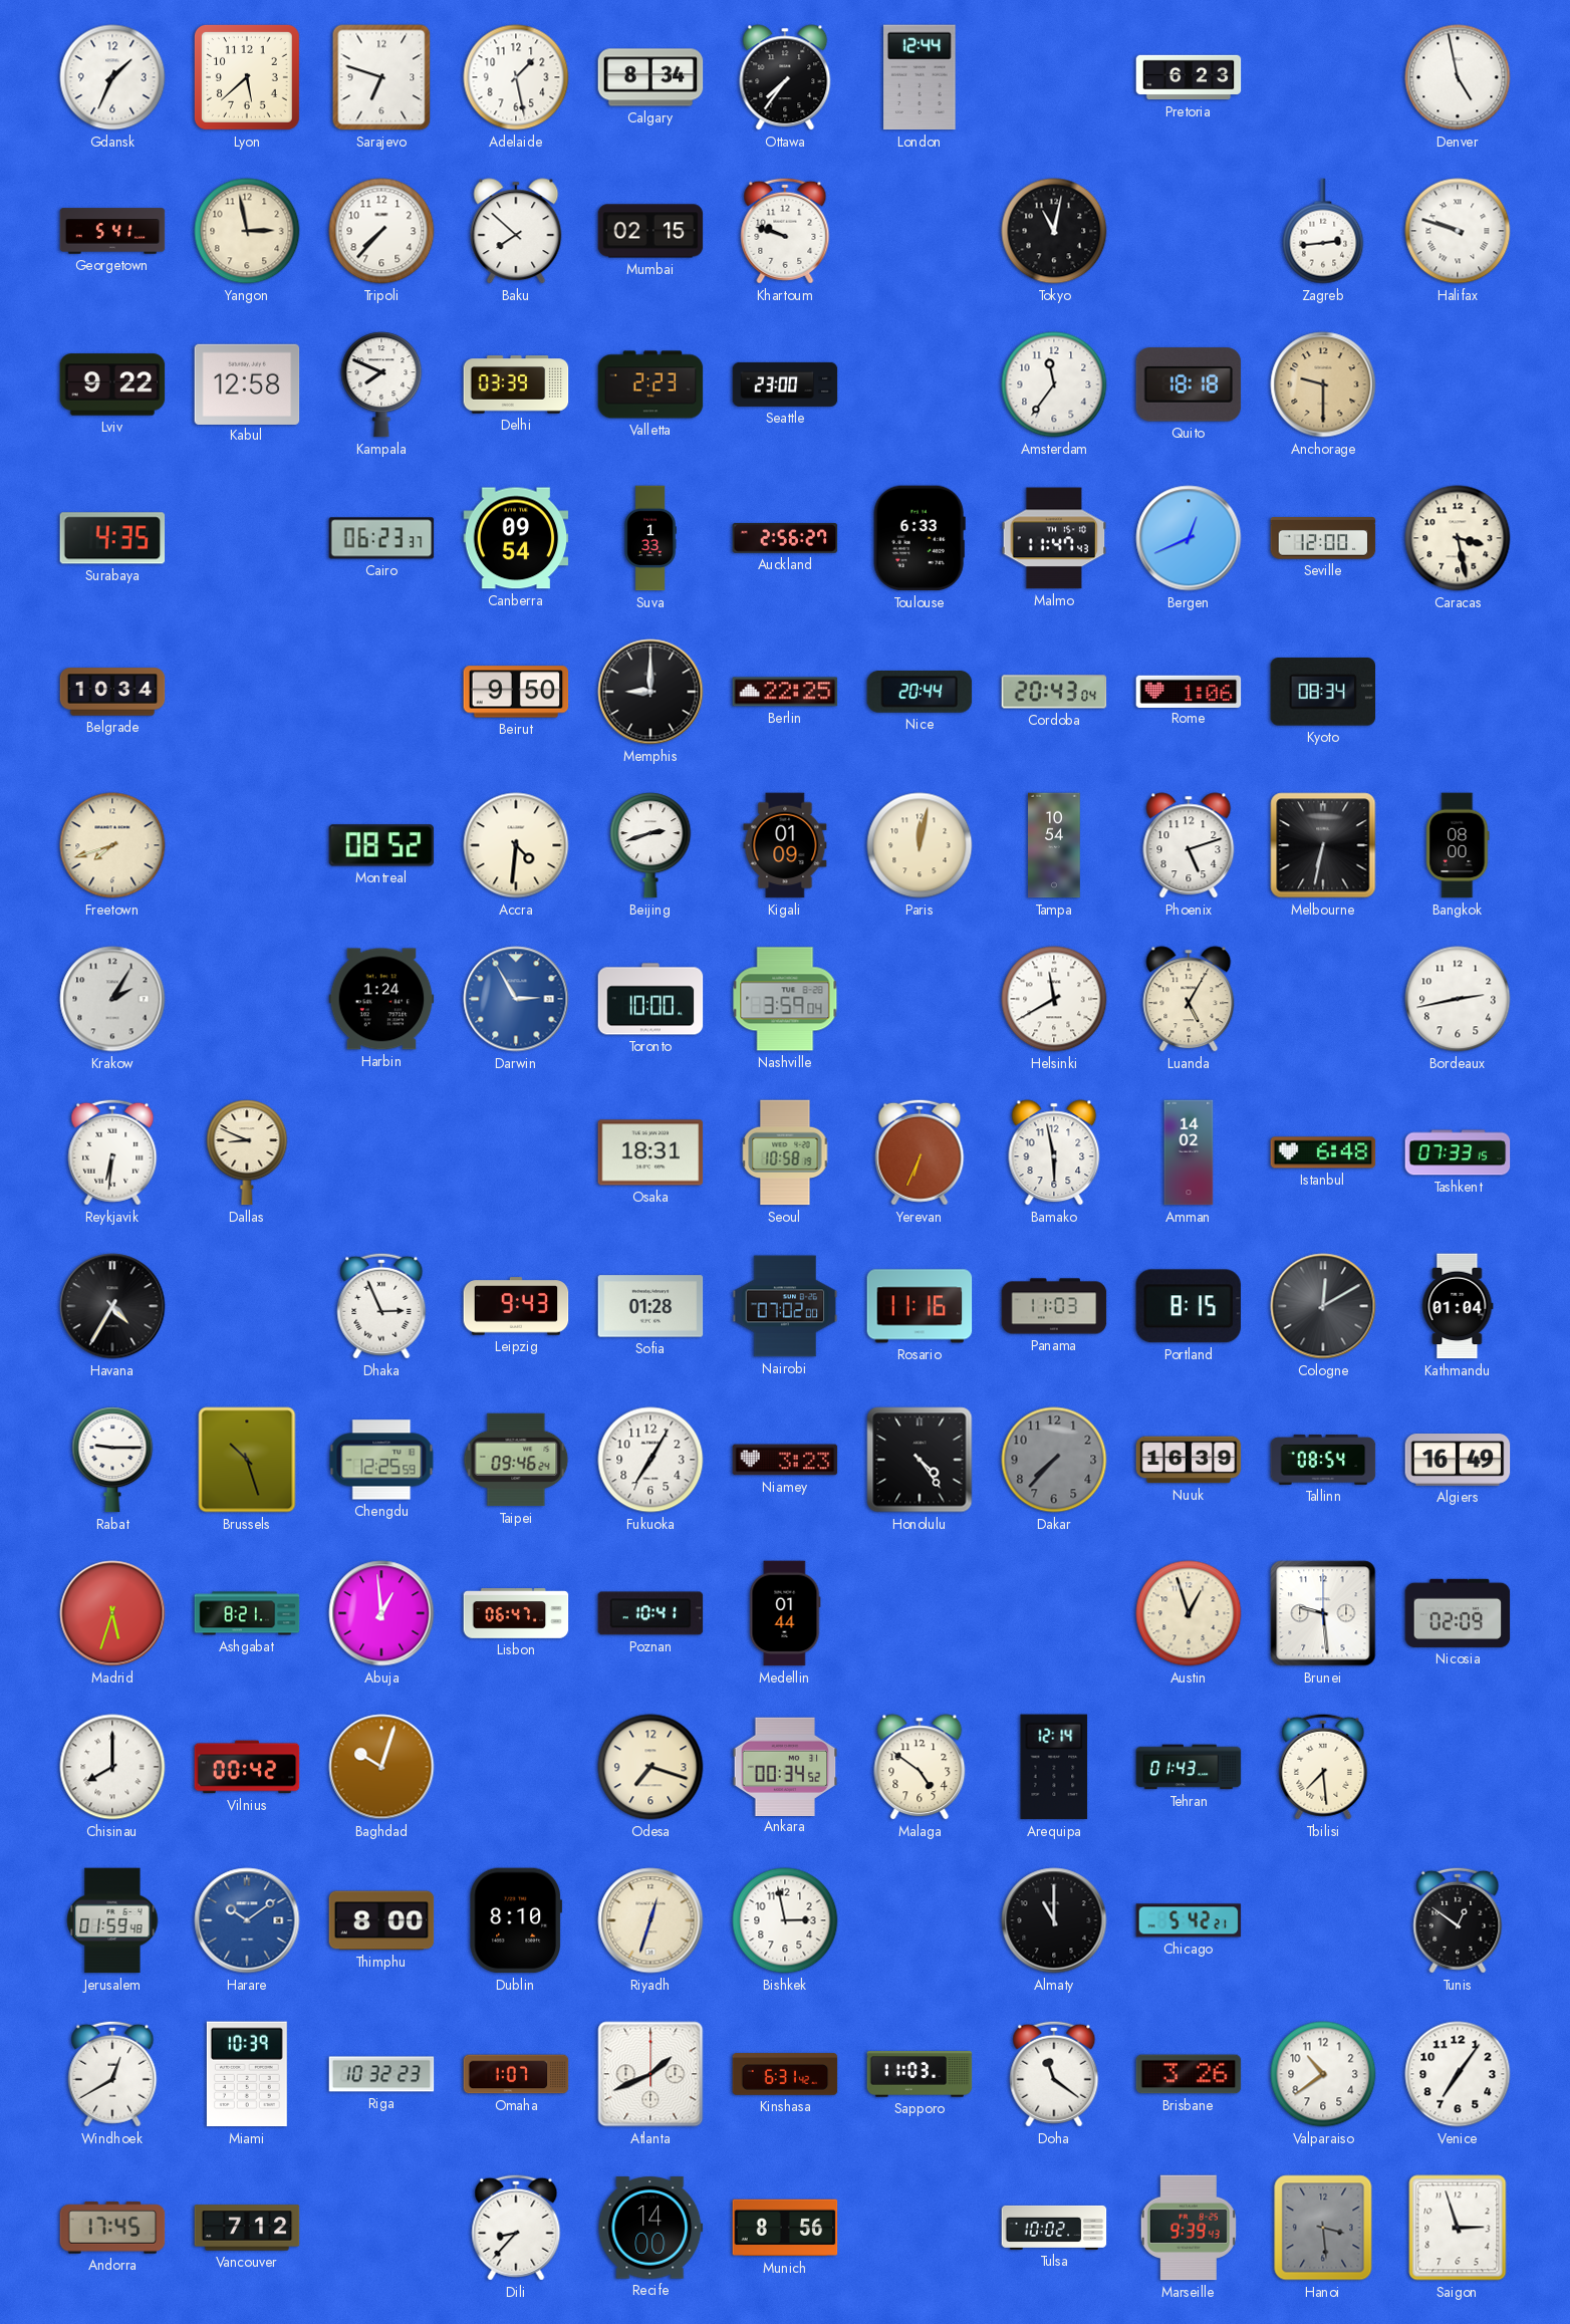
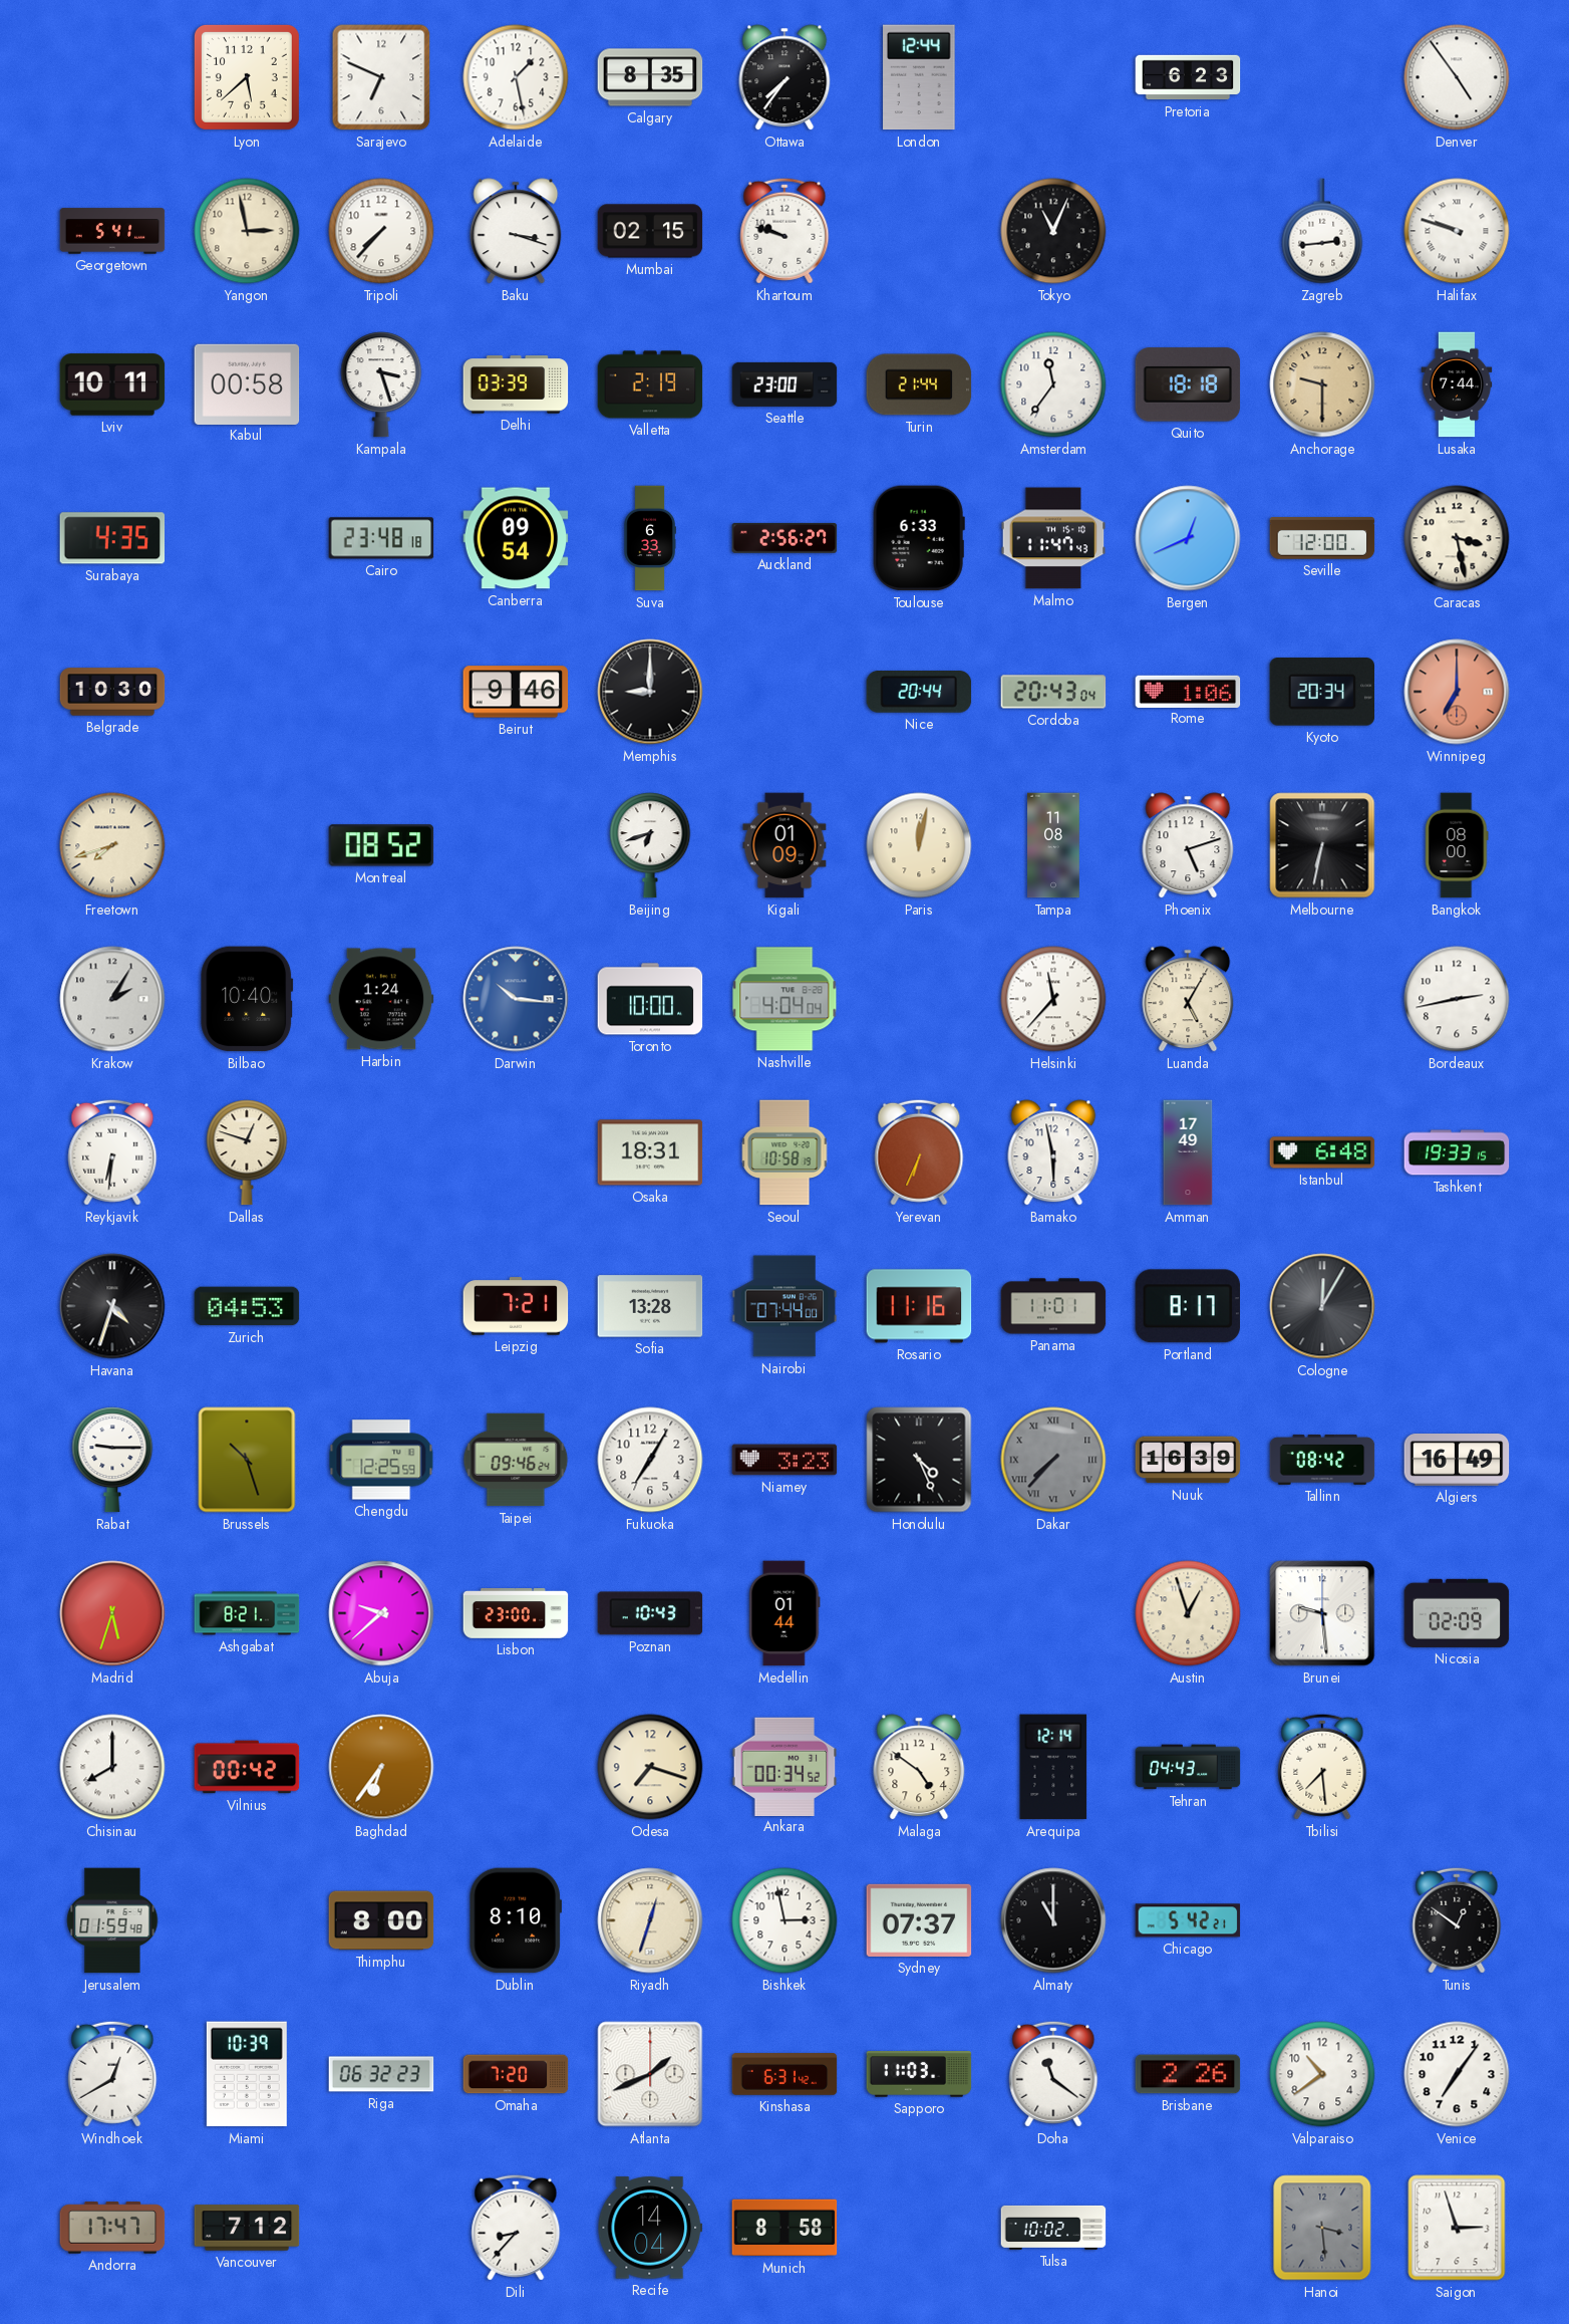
Gdansk: 1:34 -> none (112, 77)
Sarajevo: 6:48 -> 6:49 (381, 77)
Calgary: 8:34 -> 8:35 (650, 77)
Denver: 4:58 -> 4:54 (1457, 77)
Baku: 7:52 -> 3:18 (516, 231)
Tokyo: 11:02 -> 11:04 (1053, 231)
Lviv: 9:22 -> 10:11 (112, 384)
Kabul: 12:58 -> 00:58 (247, 383)
Kampala: 7:49 -> 3:27 (381, 384)
Valletta: 2:23 -> 2:19 (650, 384)
Turin: none -> 21:44 (919, 384)
Lusaka: none -> 7:44 (1457, 384)
Cairo: 06:23 -> 23:48 (381, 538)
Suva: 1:33 -> 6:33 (650, 538)
Belgrade: 10:34 -> 10:30 (112, 692)
Beirut: 9:50 -> 9:46 (516, 692)
Berlin: 22:25 -> none (785, 692)
Kyoto: 08:34 -> 20:34 (1322, 692)
Winnipeg: none -> 7:00 (1457, 692)
Accra: 4:31 -> none (516, 845)
Beijing: 2:42 -> 6:42 (650, 845)
Tampa: 10:54 -> 11:08 (1053, 845)
Bilbao: none -> 10:40 (247, 999)
Darwin: 2:55 -> 10:16 (516, 999)
Nashville: 3:59 -> 4:04 (784, 999)
Helsinki: 11:40 -> 11:37 (1053, 999)
Dallas: 8:49 -> 12:48 (247, 1152)
Amman: 14:02 -> 17:49 (1188, 1152)
Tashkent: 07:33 -> 19:33 (1457, 1152)
Havana: 4:35 -> 4:33 (112, 1306)
Zurich: none -> 04:53 (247, 1306)
Dhaka: 2:56 -> none (381, 1306)
Leipzig: 9:43 -> 7:21 (516, 1306)
Sofia: 01:28 -> 13:28 (650, 1306)
Nairobi: 07:02 -> 07:44 (784, 1306)
Panama: 11:03 -> 11:01 (1053, 1306)
Portland: 8:15 -> 8:17 (1187, 1306)
Cologne: 12:10 -> 12:05 (1322, 1306)
Kathmandu: 01:04 -> none (1458, 1306)
Honolulu: 4:24 -> 4:26 (919, 1460)
Dakar numerals: Arabic -> Roman (1053, 1460)
Tallinn: 08:54 -> 08:42 (1322, 1460)
Abuja: 12:59 -> 9:38 (381, 1613)
Lisbon: 06:47 -> 23:00 (516, 1613)
Poznan: 10:41 -> 10:43 (650, 1613)
Baghdad: 10:03 -> 6:36 (381, 1767)
Tehran: 01:43 -> 04:43 (1188, 1767)
Harare: 10:09 -> none (247, 1920)
Sydney: none -> 07:37 (919, 1920)
Riga: 10:32 -> 06:32 (381, 2074)
Omaha: 1:07 -> 7:20 (516, 2074)
Brisbane: 3:26 -> 2:26 (1188, 2074)
Andorra: 17:45 -> 17:47 (112, 2228)
Recife: 14:00 -> 14:04 (650, 2228)
Munich: 8:56 -> 8:58 (784, 2228)
Marseille: 9:39 -> none (1189, 2228)
